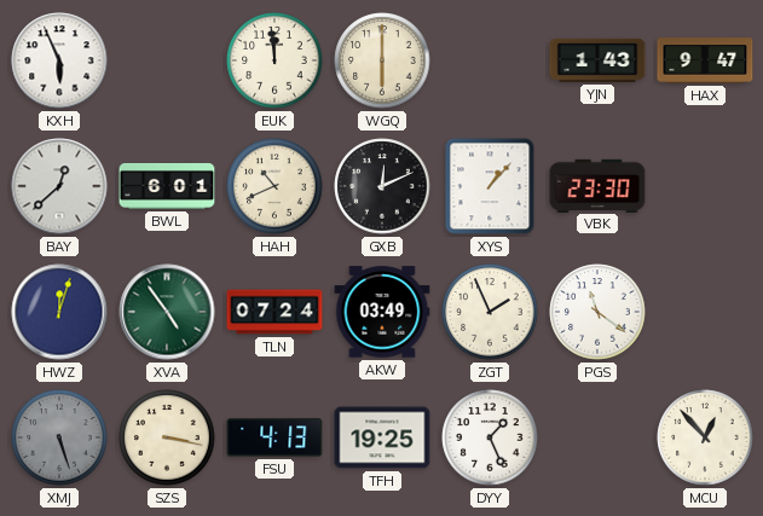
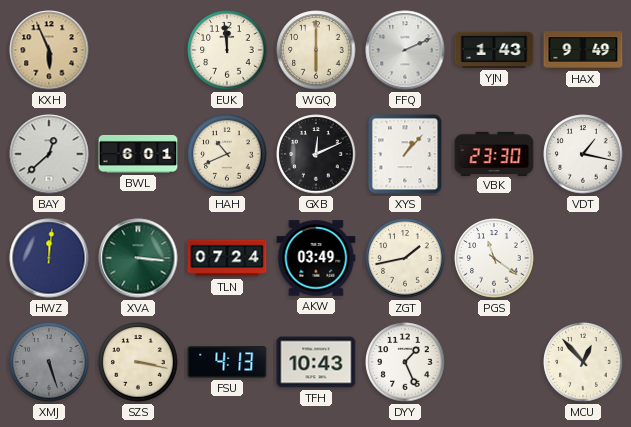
KXH dial: white -> champagne (49, 50)
FFQ: none -> 2:11 (405, 50)
HAX: 9:47 -> 9:49 (583, 50)
VDT: none -> 1:17 (583, 154)
HWZ: 12:03 -> 12:01 (49, 258)
XVA: 4:54 -> 3:16 (138, 258)
ZGT: 1:56 -> 1:43 (405, 258)
TFH: 19:25 -> 10:43 (316, 362)
